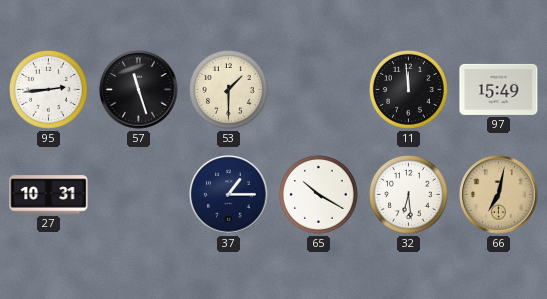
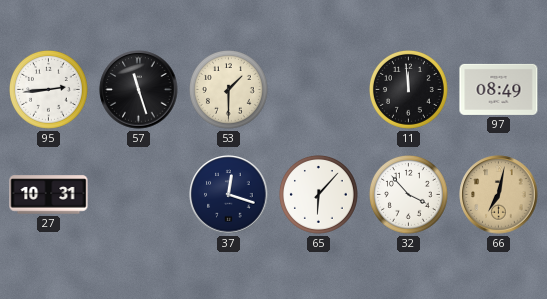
97: 15:49 -> 08:49 (499, 89)
37: 1:15 -> 12:18 (229, 195)
65: 10:20 -> 6:07 (319, 195)
32: 6:29 -> 3:53 (409, 195)
